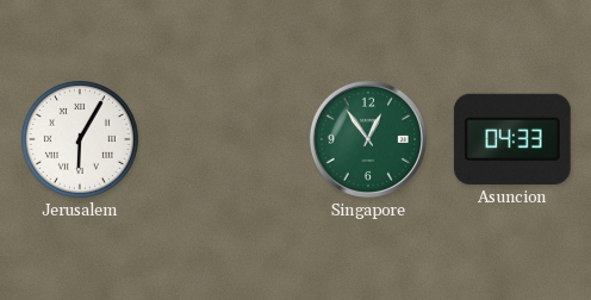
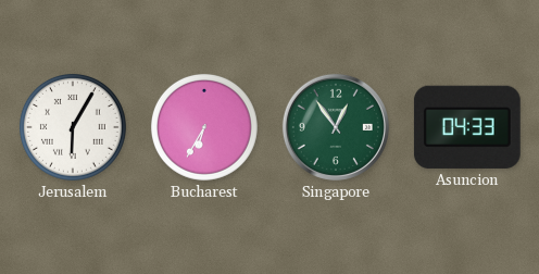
Bucharest: none -> 6:35 (204, 127)
